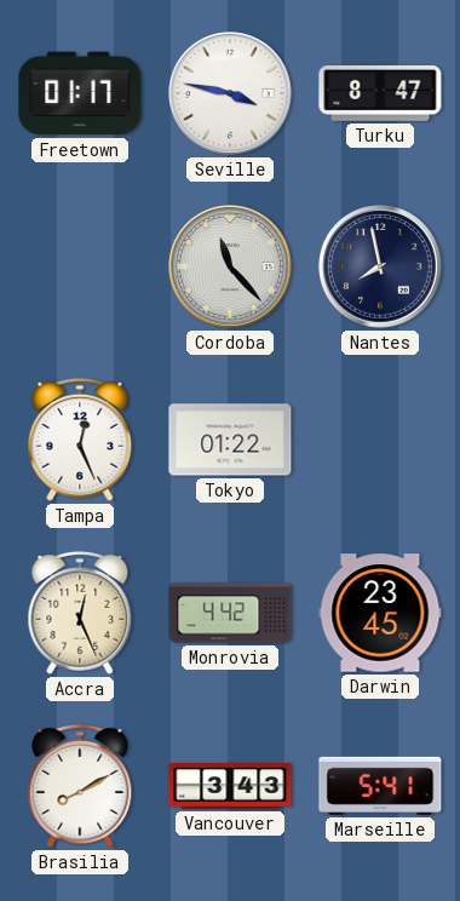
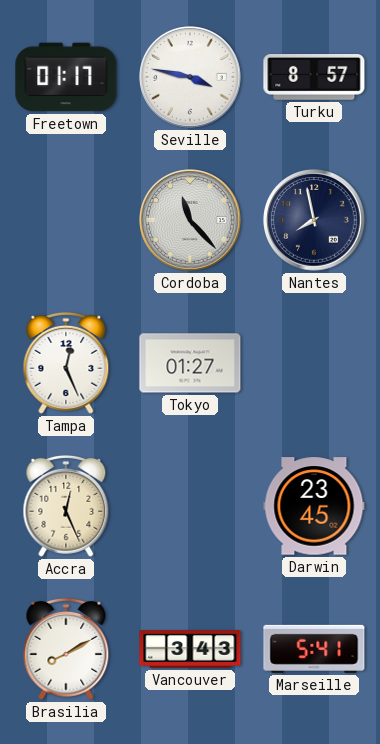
Turku: 8:47 -> 8:57 (314, 78)
Tokyo: 01:22 -> 01:27 (190, 363)
Monrovia: 4:42 -> none (230, 613)
